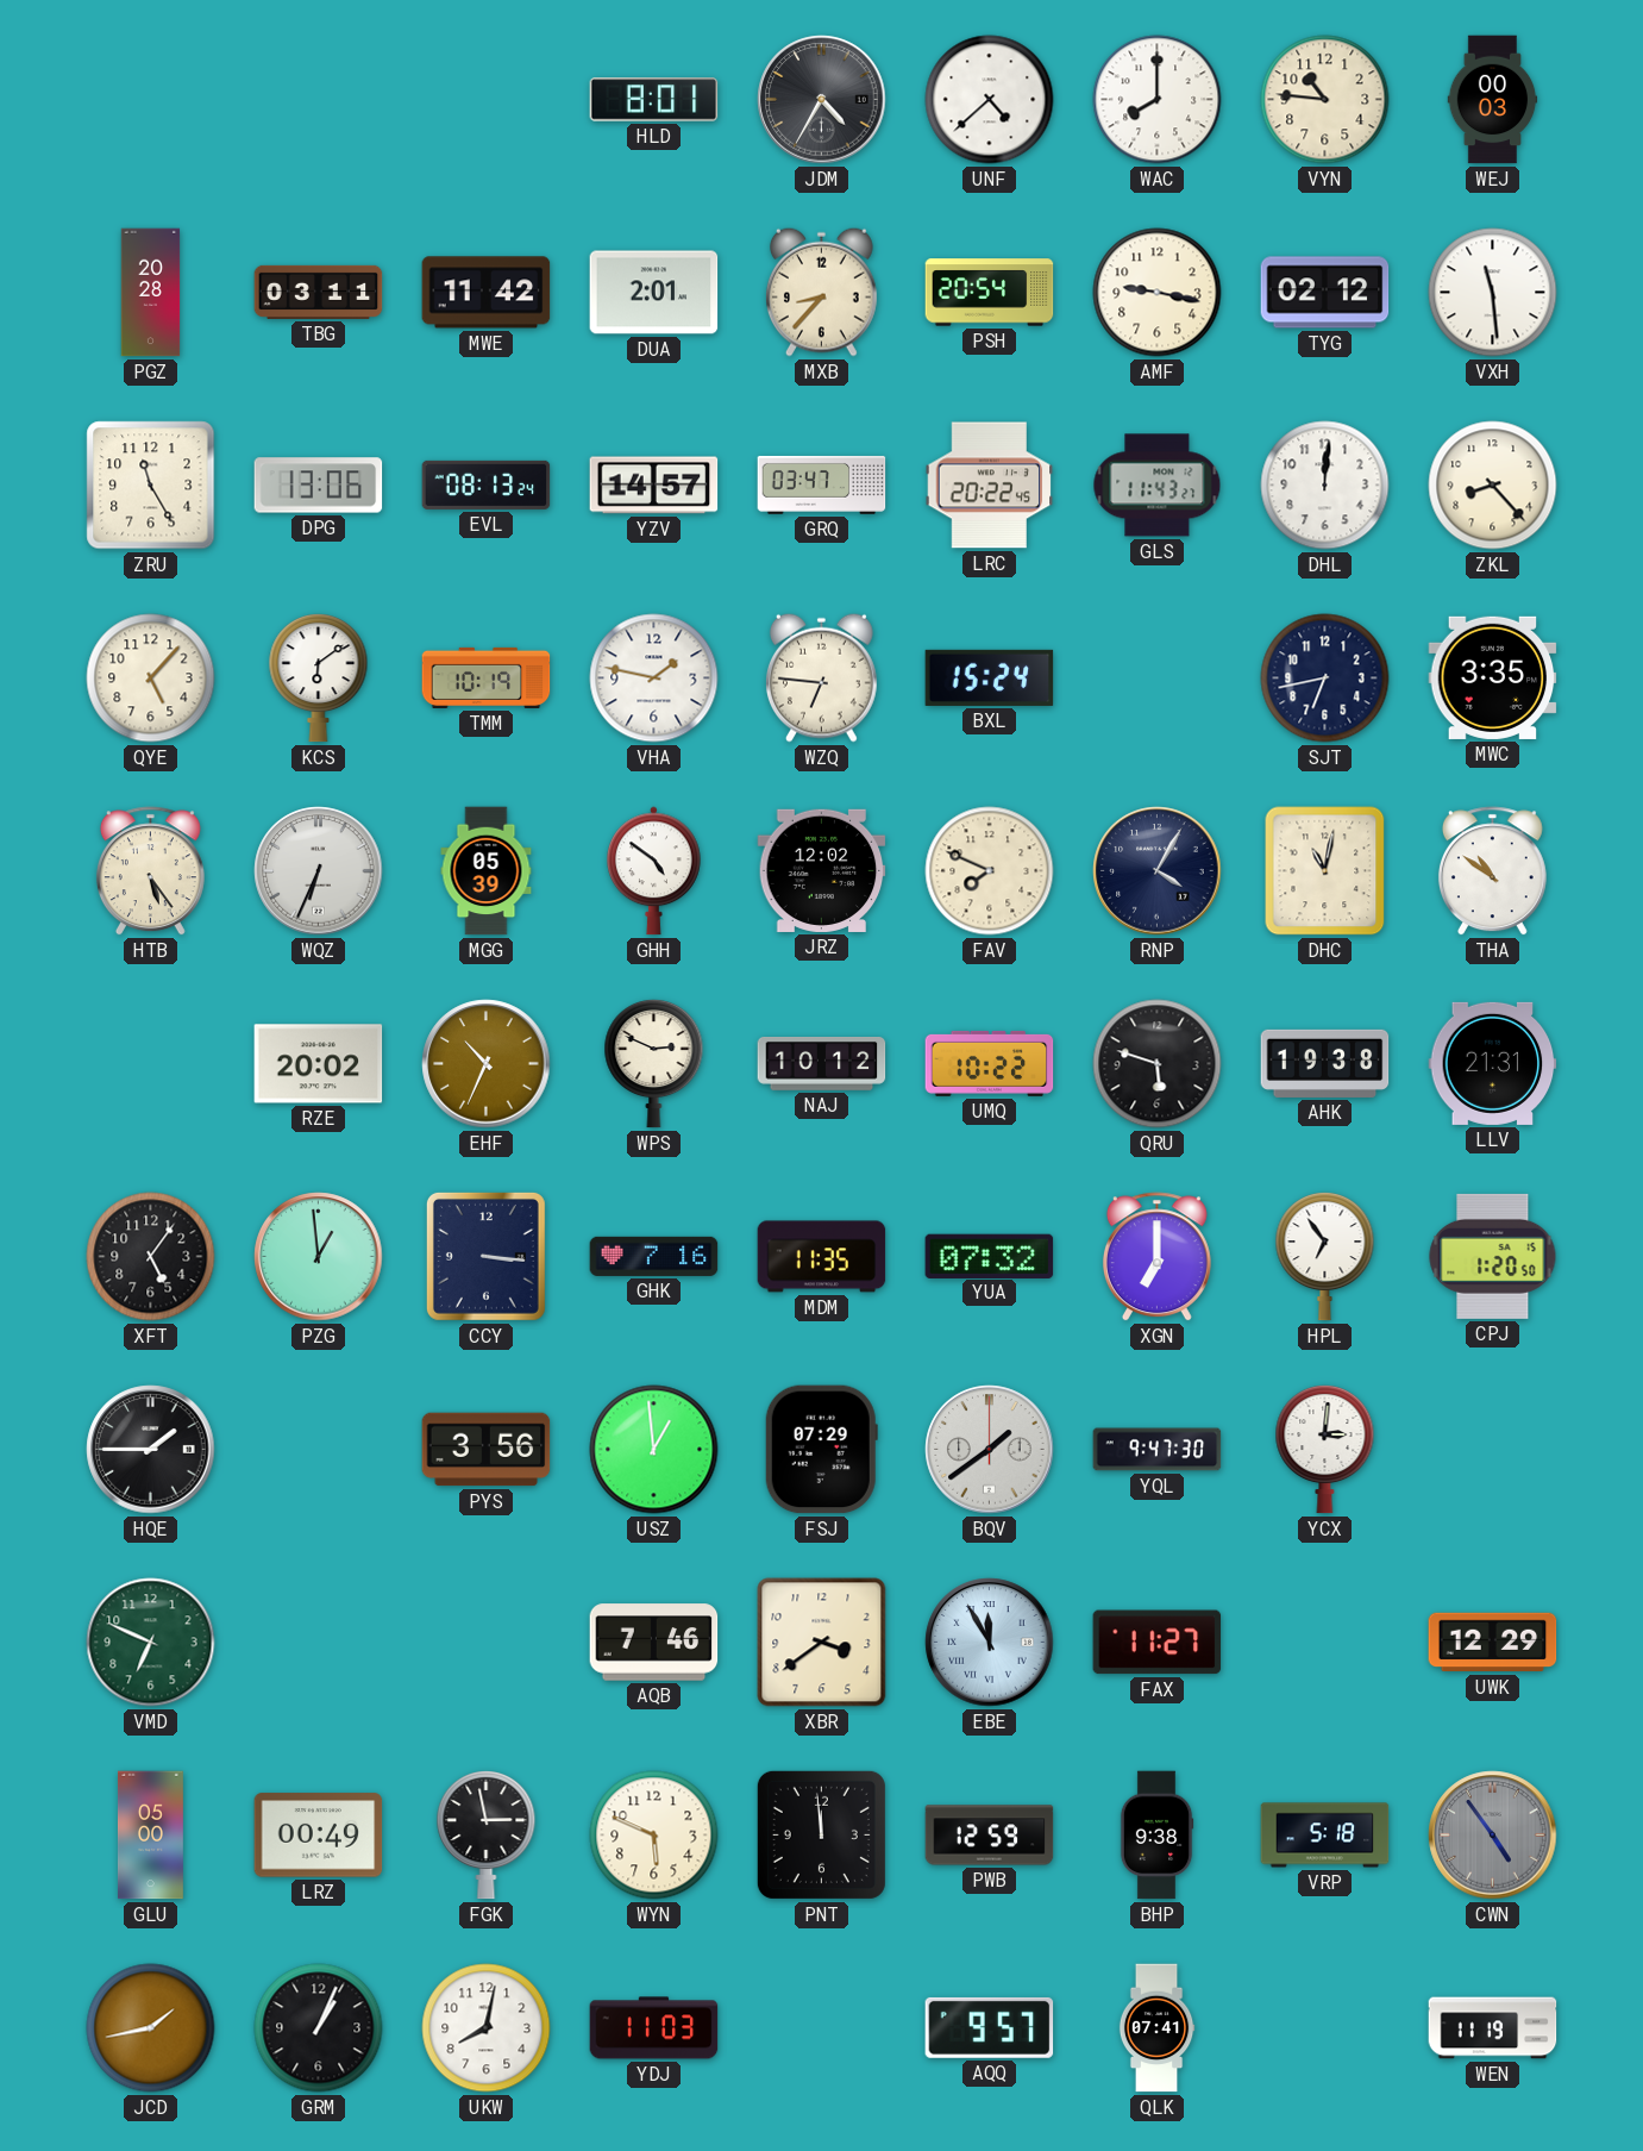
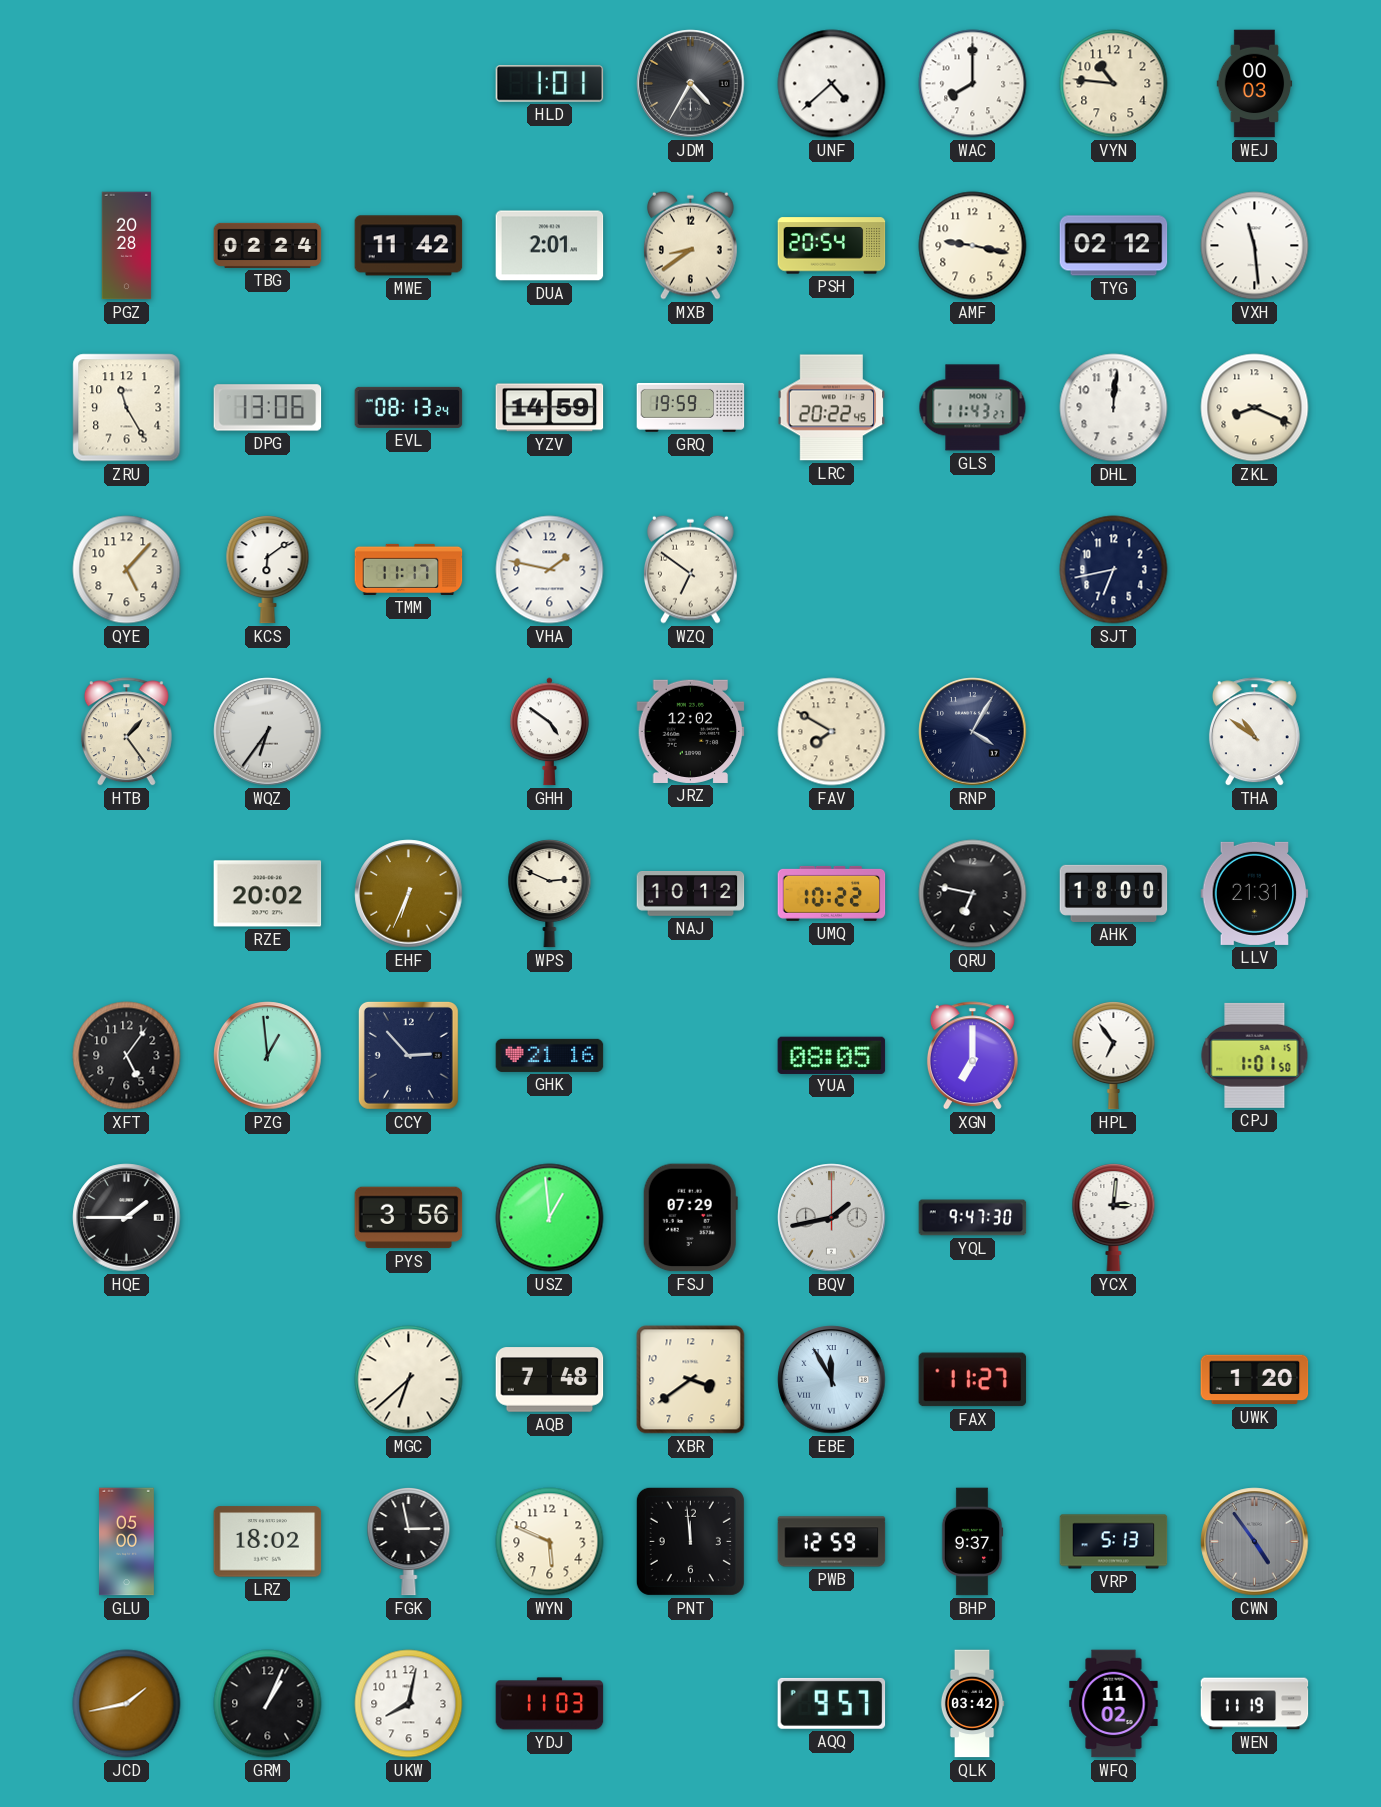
HLD: 8:01 -> 1:01 (550, 84)
TBG: 03:11 -> 02:24 (268, 245)
MXB: 8:37 -> 8:39 (690, 245)
YZV: 14:57 -> 14:59 (550, 408)
GRQ: 03:47 -> 19:59 (691, 407)
ZKL: 8:23 -> 8:19 (1255, 408)
TMM: 10:19 -> 11:17 (409, 569)
WZQ: 6:46 -> 6:51 (690, 569)
BXL: 15:24 -> none (990, 677)
MWC: 3:35 -> none (1493, 677)
HTB: 5:24 -> 1:24 (126, 732)
WQZ: 6:34 -> 6:36 (268, 732)
MGG: 05:39 -> none (487, 871)
FAV: 7:49 -> 7:50 (832, 732)
DHC: 11:02 -> none (1325, 871)
EHF: 10:34 -> 6:34 (409, 894)
QRU: 5:48 -> 6:47 (973, 894)
AHK: 19:38 -> 18:00 (1114, 893)
CCY: 3:16 -> 2:53 (408, 1055)
GHK: 7:16 -> 21:16 (550, 1055)
MDM: 11:35 -> none (822, 1257)
YUA: 07:32 -> 08:05 (832, 1055)
CPJ: 1:20 -> 1:01 (1255, 1055)
BQV: 1:39 -> 1:43 (832, 1218)
VMD: 6:49 -> none (151, 1643)
MGC: none -> 6:38 (409, 1380)
AQB: 7:46 -> 7:48 (550, 1380)
UWK: 12:29 -> 1:20 (1255, 1380)
LRZ: 00:49 -> 18:02 (268, 1542)
BHP: 9:38 -> 9:37 (972, 1542)
VRP: 5:18 -> 5:13 (1114, 1542)
QLK: 07:41 -> 03:42 (972, 1704)
WFQ: none -> 11:02 (1114, 1704)
